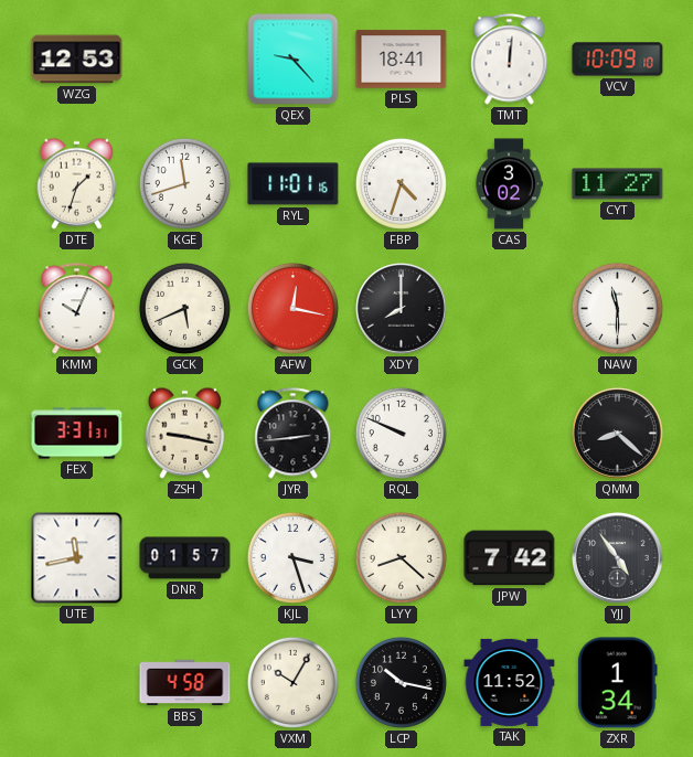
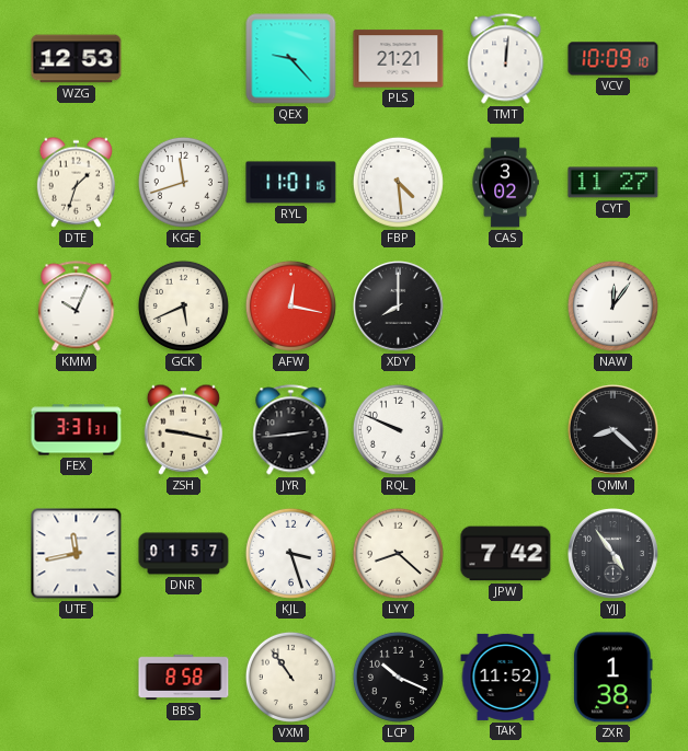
PLS: 18:41 -> 21:21 (399, 59)
FBP: 4:33 -> 4:29 (398, 182)
NAW: 11:30 -> 12:06 (612, 305)
BBS: 4:58 -> 8:58 (184, 678)
VXM: 10:05 -> 10:54 (290, 677)
LCP: 10:17 -> 10:19 (398, 677)
ZXR: 1:34 -> 1:38 (614, 678)
